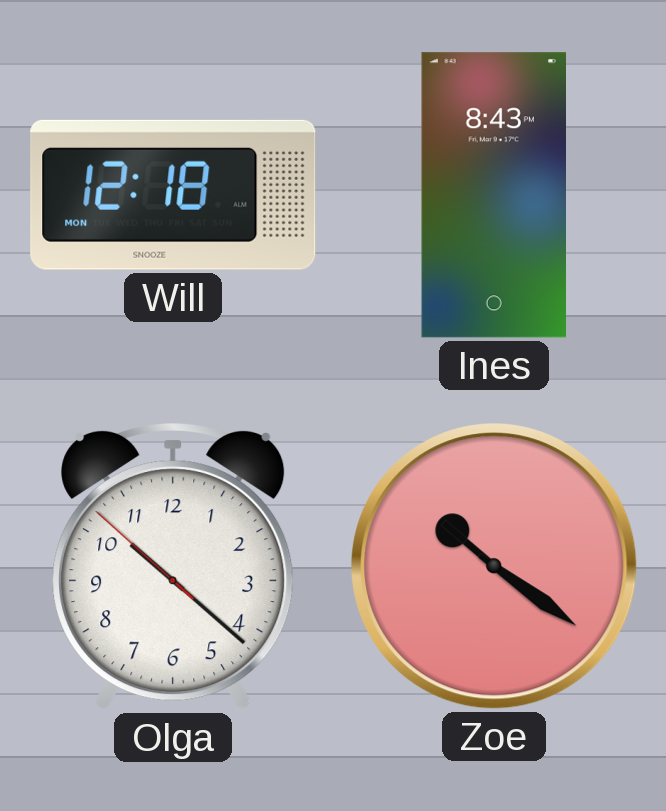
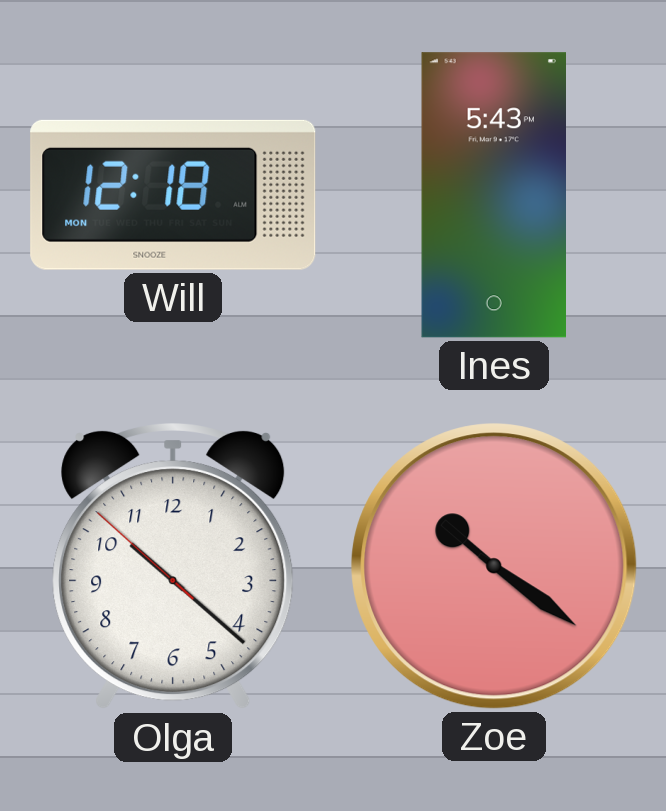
Ines: 8:43 -> 5:43 (493, 195)
